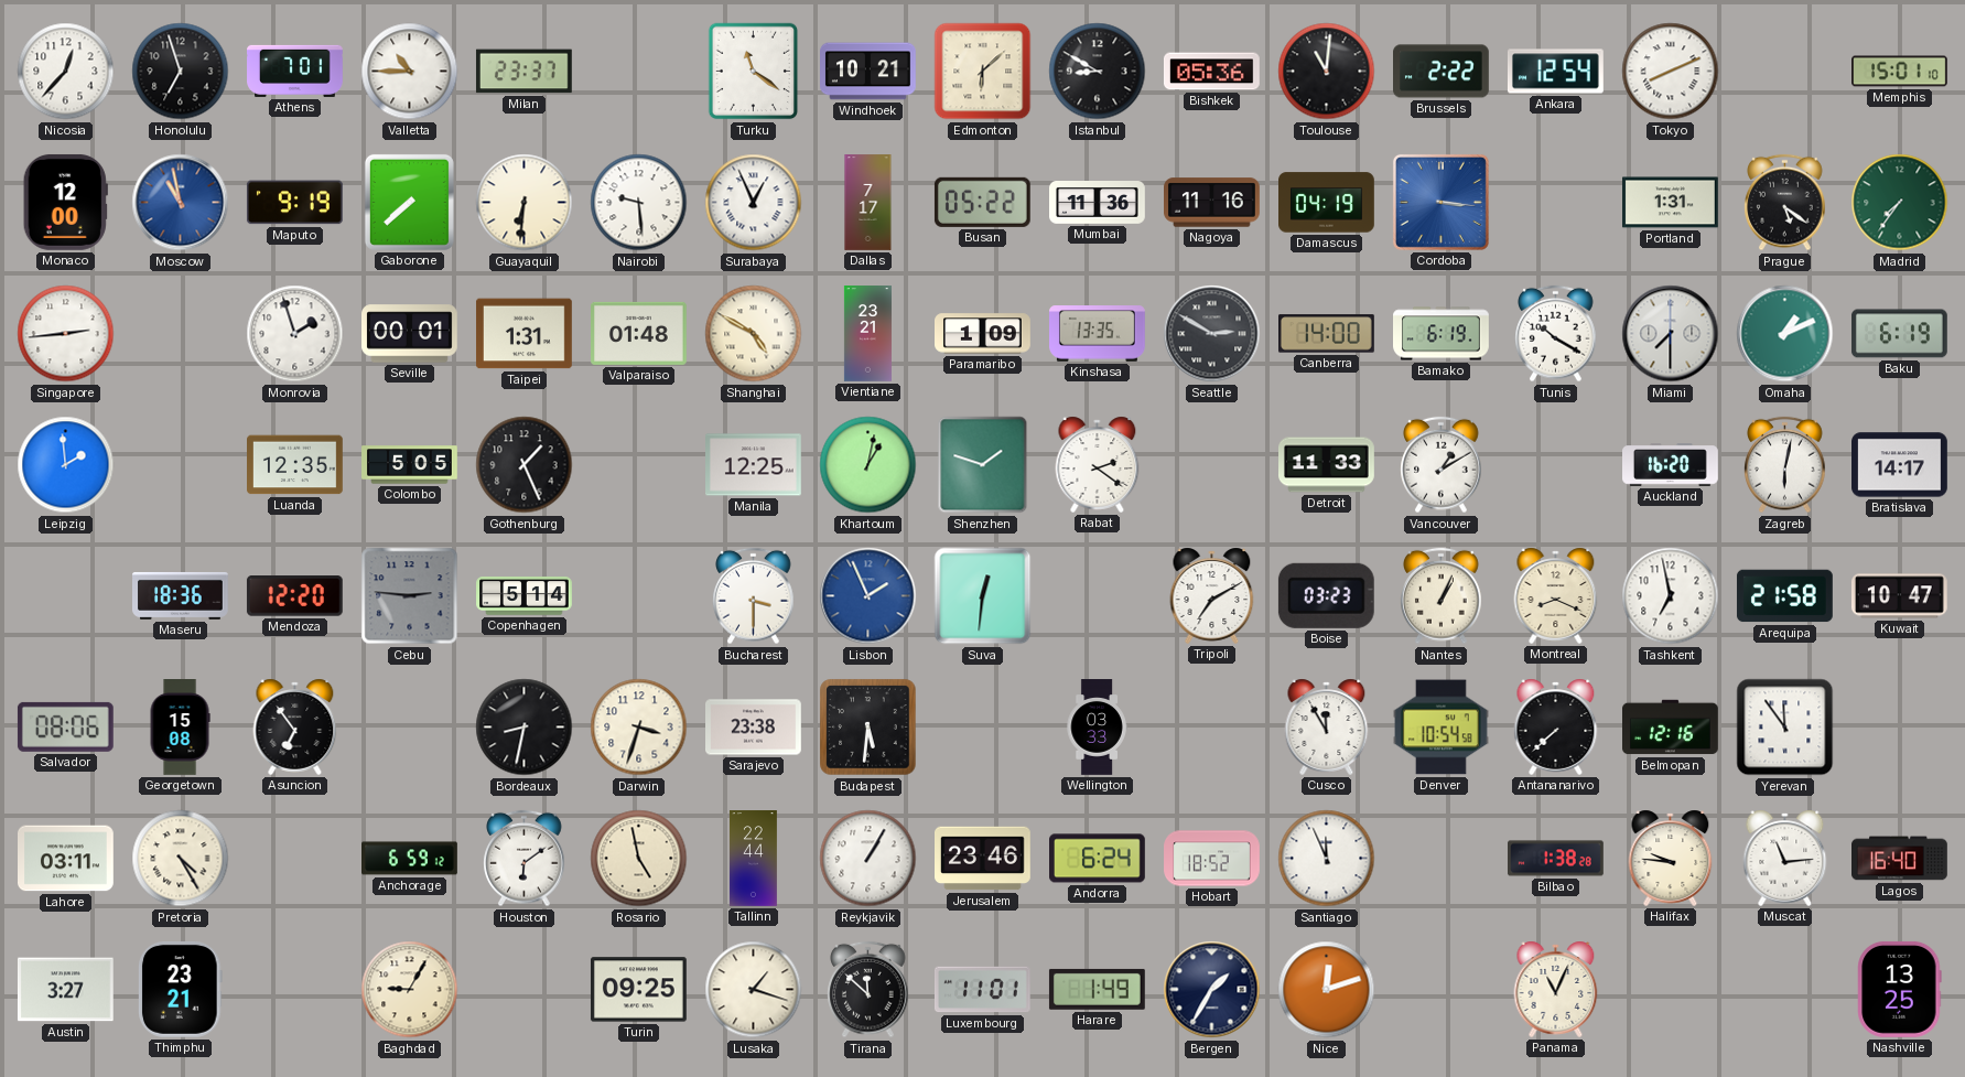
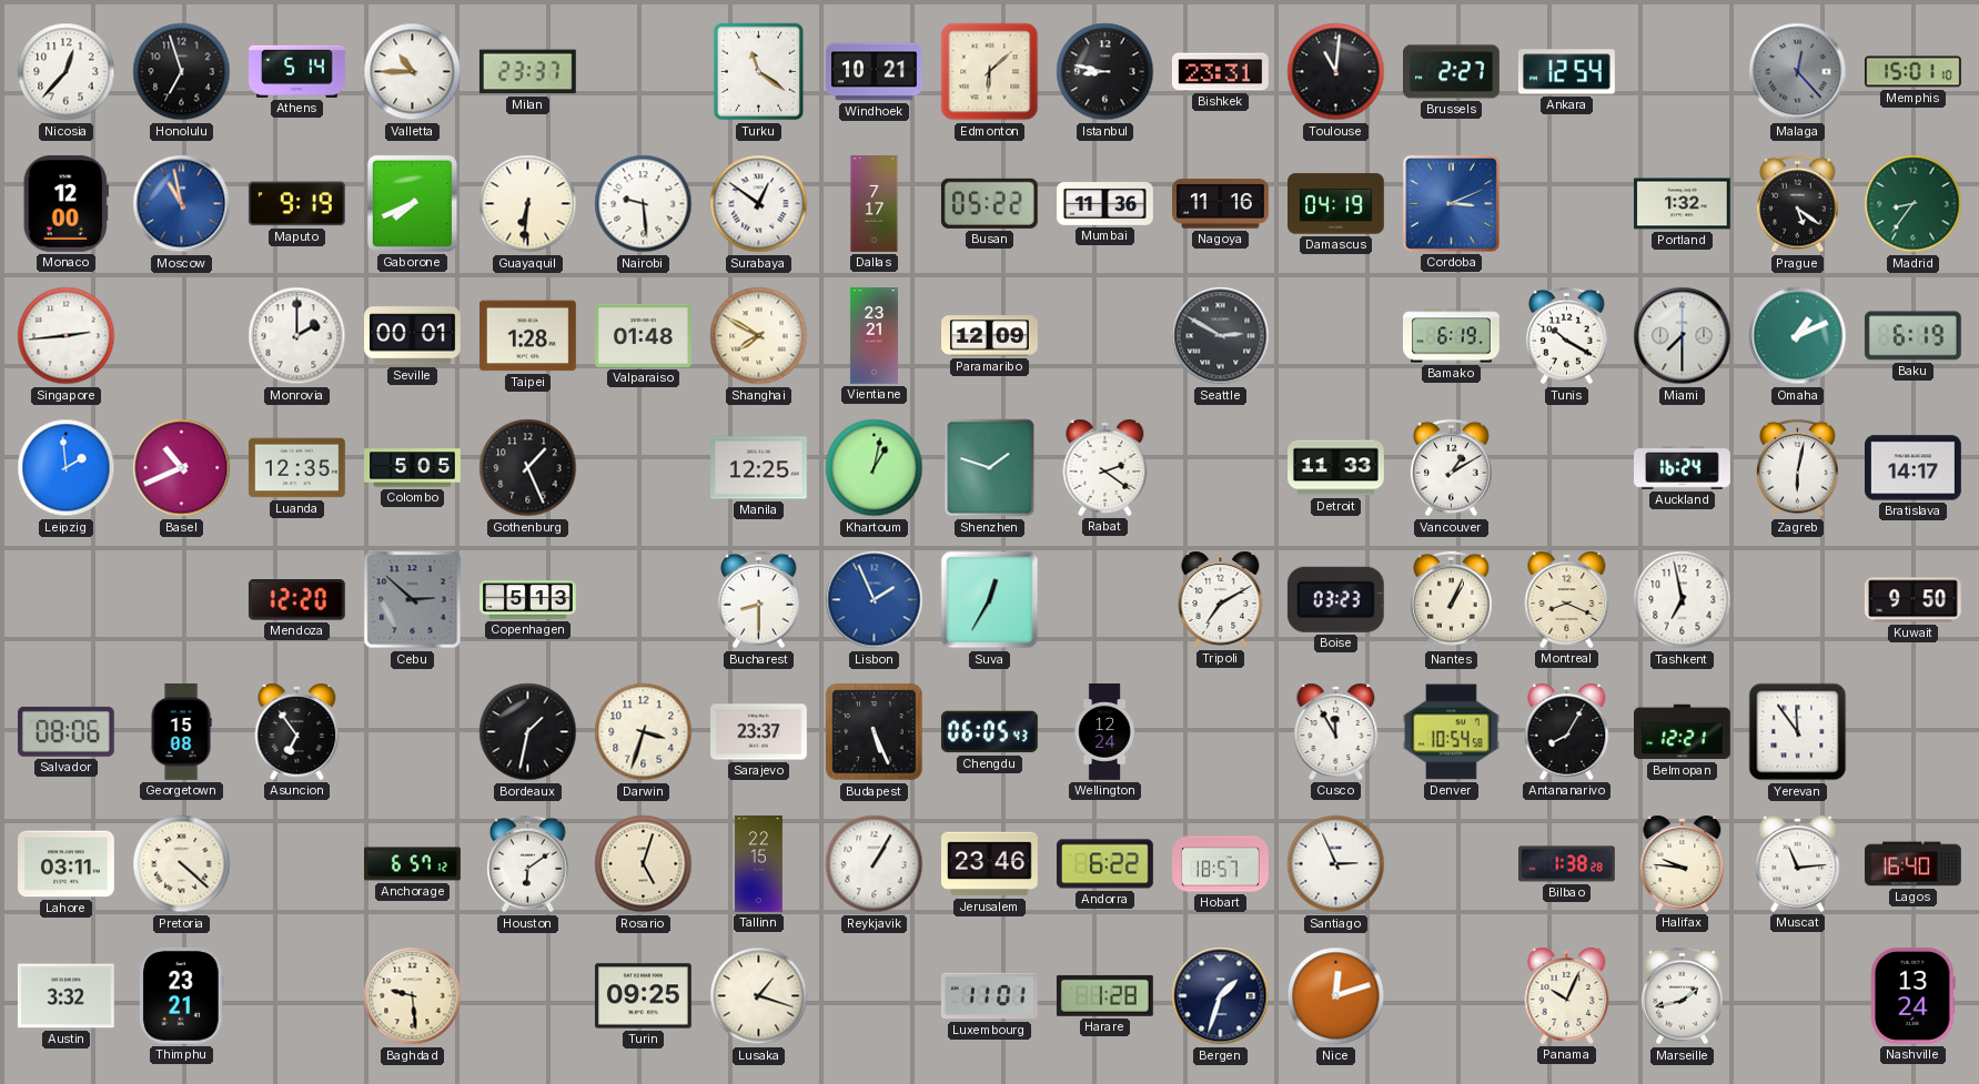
Athens: 7:01 -> 5:14 (297, 71)
Istanbul: 8:50 -> 8:47 (1105, 72)
Bishkek: 05:36 -> 23:31 (1220, 72)
Brussels: 2:22 -> 2:27 (1452, 72)
Tokyo: 8:11 -> none (1671, 72)
Malaga: none -> 12:23 (1798, 72)
Gaborone: 7:38 -> 7:41 (412, 203)
Surabaya: 12:56 -> 12:51 (759, 204)
Cordoba: 3:16 -> 3:11 (1451, 203)
Portland: 1:31 -> 1:32 (1683, 204)
Madrid: 7:36 -> 8:36 (1914, 204)
Monrovia: 1:57 -> 2:00 (297, 336)
Taipei: 1:31 -> 1:28 (528, 336)
Shanghai: 4:50 -> 7:50 (759, 336)
Paramaribo: 1:09 -> 12:09 (990, 336)
Kinshasa: 13:35 -> none (1098, 334)
Canberra: 14:00 -> none (1327, 334)
Basel: none -> 10:41 (182, 468)
Auckland: 16:20 -> 16:24 (1683, 468)
Maseru: 18:36 -> none (181, 595)
Cebu: 2:46 -> 2:52 (413, 600)
Copenhagen: 5:14 -> 5:13 (528, 600)
Bucharest: 3:30 -> 8:30 (759, 600)
Suva: 12:31 -> 12:35 (990, 600)
Arequipa: 21:58 -> none (1785, 596)
Kuwait: 10:47 -> 9:50 (1912, 600)
Bordeaux: 8:32 -> 1:32 (528, 732)
Sarajevo: 23:38 -> 23:37 (759, 732)
Budapest: 5:31 -> 5:26 (875, 732)
Chengdu: none -> 06:05 (989, 732)
Wellington: 03:33 -> 12:24 (1104, 732)
Antananarivo: 7:38 -> 8:05 (1567, 731)
Belmopan: 12:16 -> 12:21 (1683, 732)
Pretoria: 4:25 -> 4:22 (182, 864)
Anchorage: 6:59 -> 6:57 (413, 864)
Rosario: 4:58 -> 5:03 (644, 864)
Tallinn: 22:44 -> 22:15 (758, 864)
Andorra: 6:24 -> 6:22 (1105, 864)
Hobart: 18:52 -> 18:57 (1221, 864)
Santiago: 11:56 -> 2:56 (1336, 864)
Austin: 3:27 -> 3:32 (65, 996)
Baghdad: 9:05 -> 9:29 (413, 996)
Tirana: 11:52 -> none (868, 990)
Harare: 1:49 -> 1:28 (1104, 995)
Bergen: 1:35 -> 1:33 (1221, 996)
Panama: 11:04 -> 10:04 (1567, 995)
Marseille: none -> 1:43 (1683, 996)
Nashville: 13:25 -> 13:24 (1914, 996)
